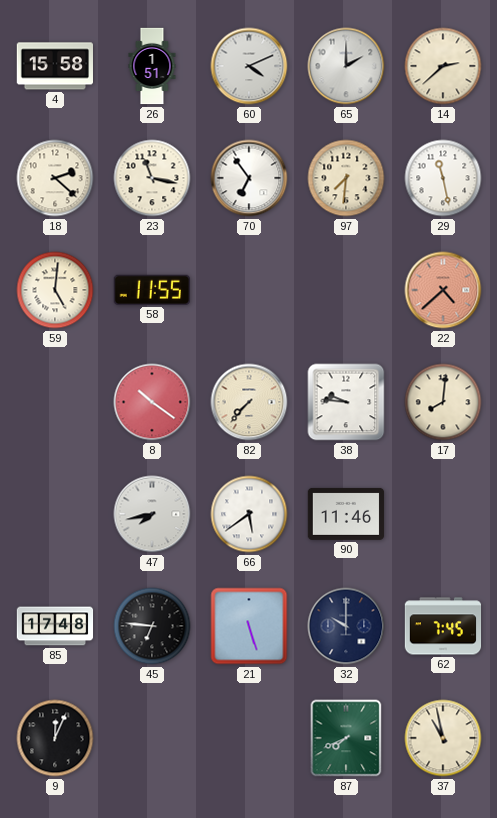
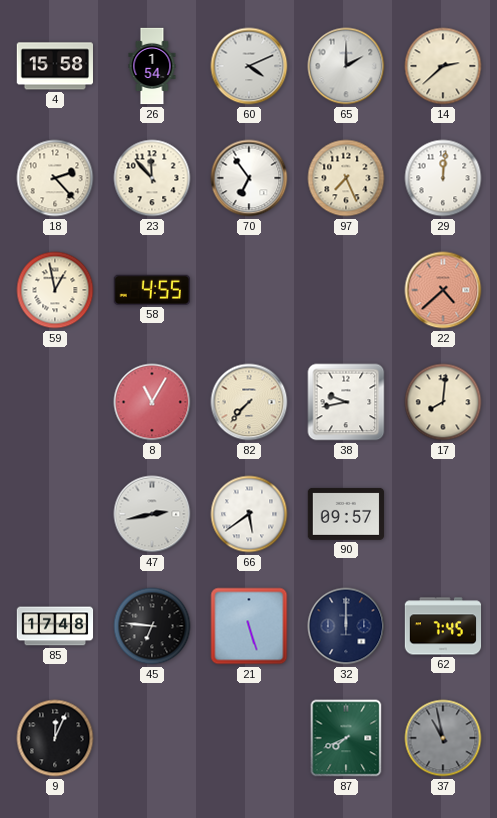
26: 1:51 -> 1:54 (152, 66)
18: 2:22 -> 2:23 (55, 178)
23: 11:17 -> 11:53 (152, 178)
97: 7:31 -> 7:26 (346, 178)
29: 11:28 -> 12:01 (443, 178)
59: 5:01 -> 12:58 (55, 290)
58: 11:55 -> 4:55 (152, 290)
8: 10:21 -> 11:05 (152, 402)
38: 9:46 -> 9:43 (346, 402)
47: 7:43 -> 2:43 (152, 514)
90: 11:46 -> 09:57 (346, 514)
32: 10:00 -> 12:00 (346, 626)
37 dial: cream -> grey (443, 738)
